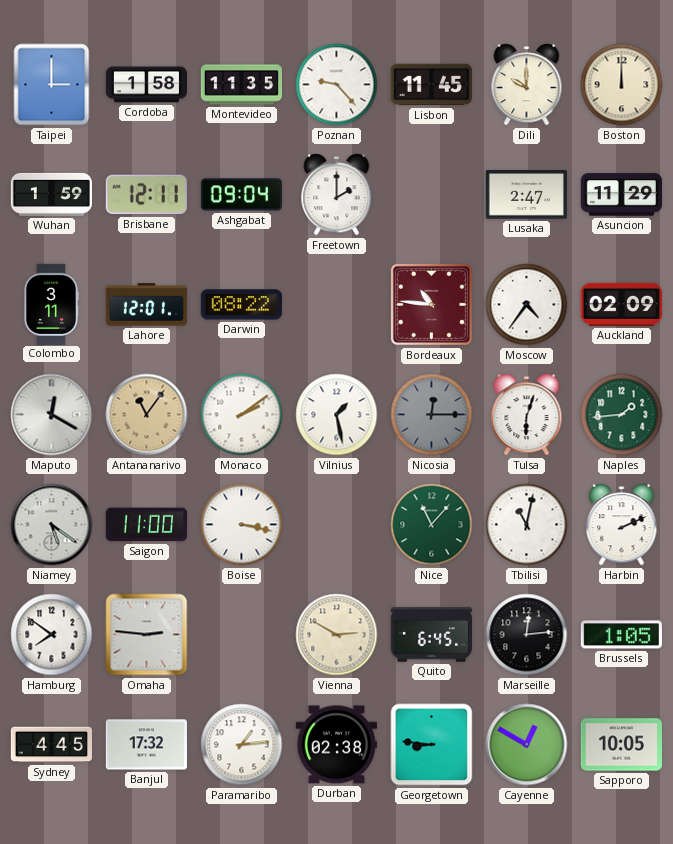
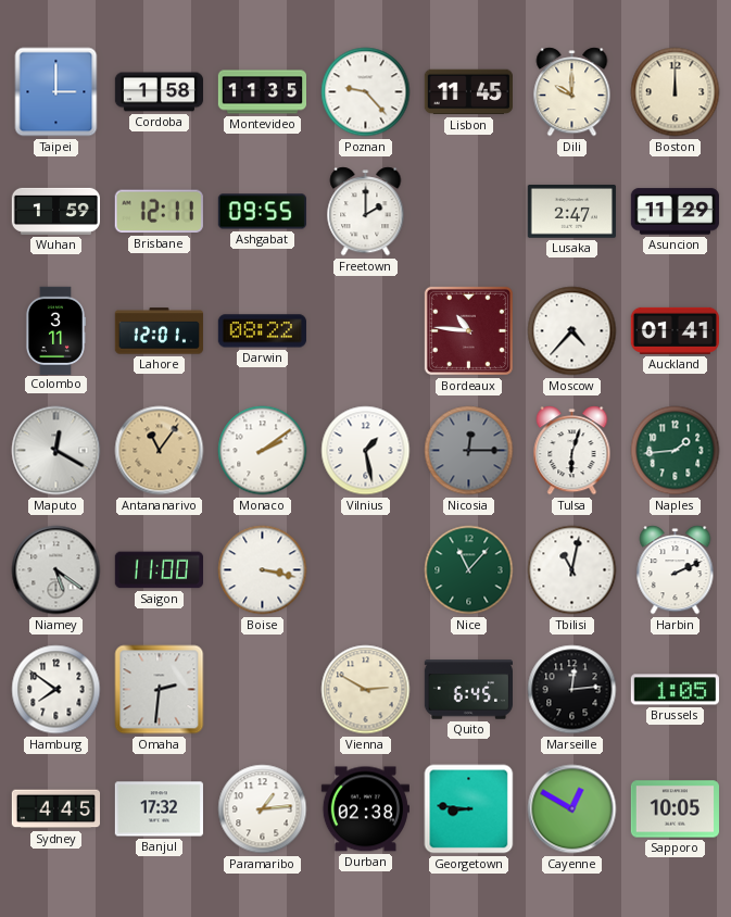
Ashgabat: 09:04 -> 09:55 (262, 212)
Moscow: 4:36 -> 4:37 (572, 331)
Auckland: 02:09 -> 01:41 (675, 330)
Omaha: 2:46 -> 2:31 (160, 690)
